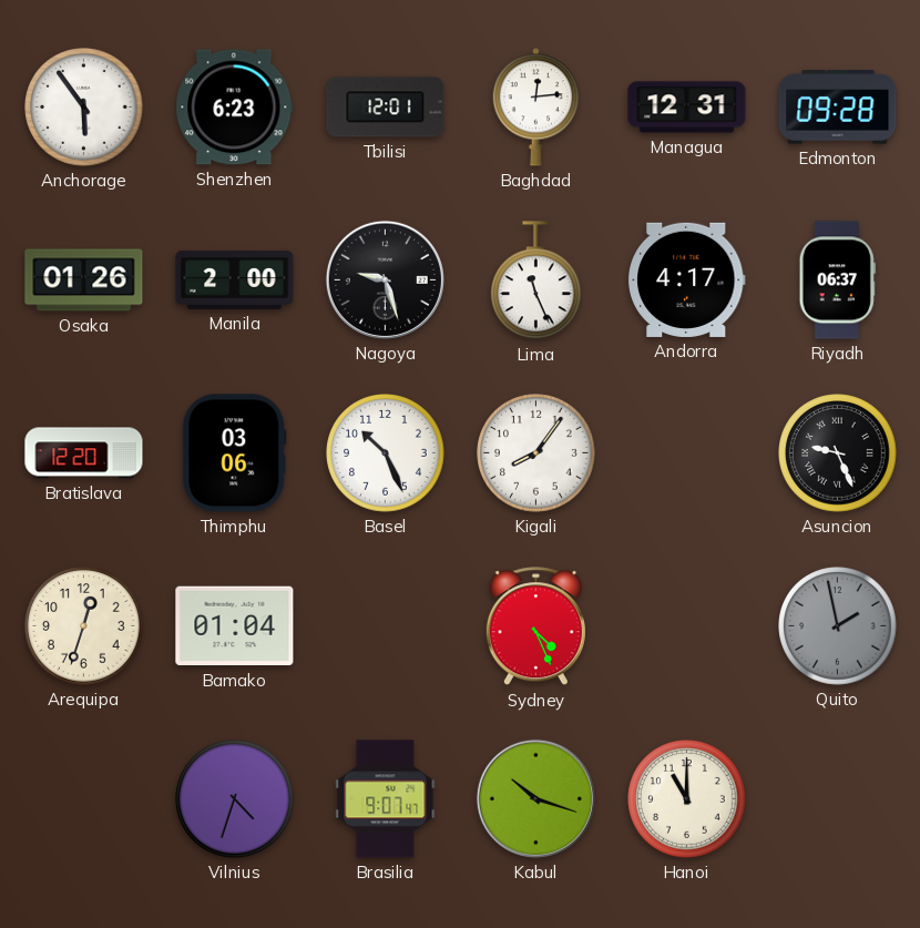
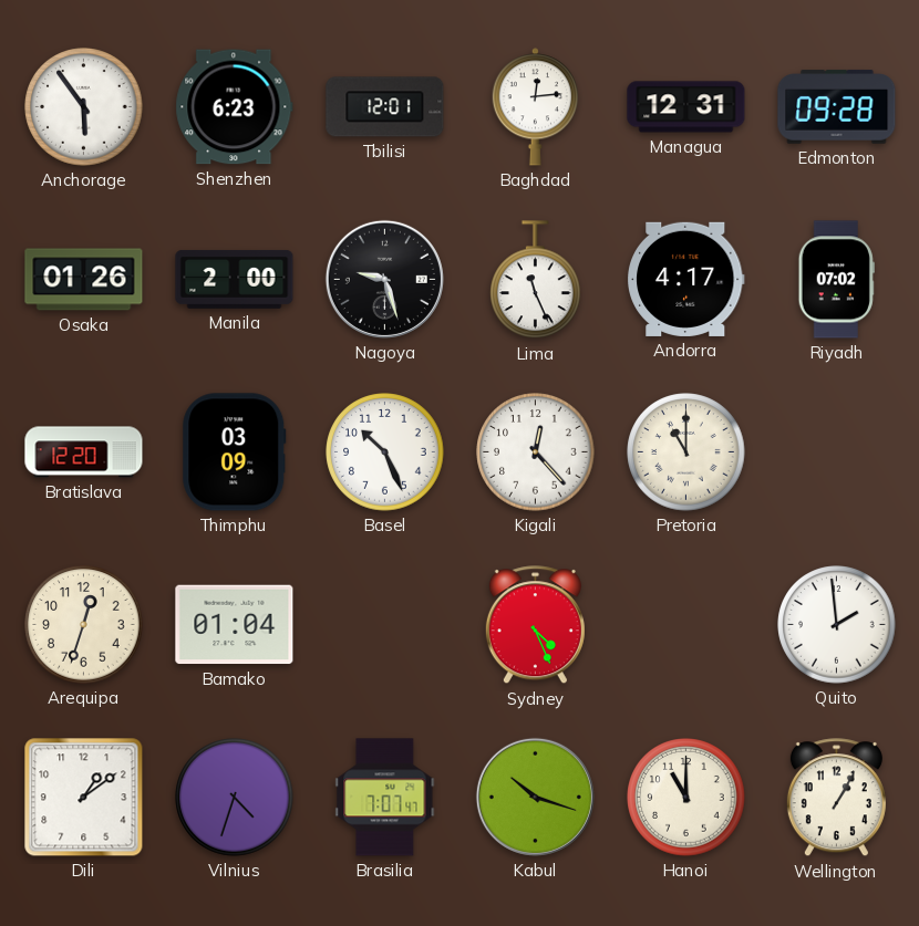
Riyadh: 06:37 -> 07:02 (836, 280)
Thimphu: 03:06 -> 03:09 (235, 452)
Kigali: 8:06 -> 12:23 (536, 452)
Pretoria: none -> 11:00 (686, 452)
Asuncion: 9:26 -> none (838, 453)
Quito: 1:58 -> 1:59 (837, 625)
Quito dial: grey -> white (837, 625)
Dili: none -> 1:09 (84, 798)
Brasilia: 9:07 -> 7:07 (385, 798)
Wellington: none -> 1:05 (836, 798)
